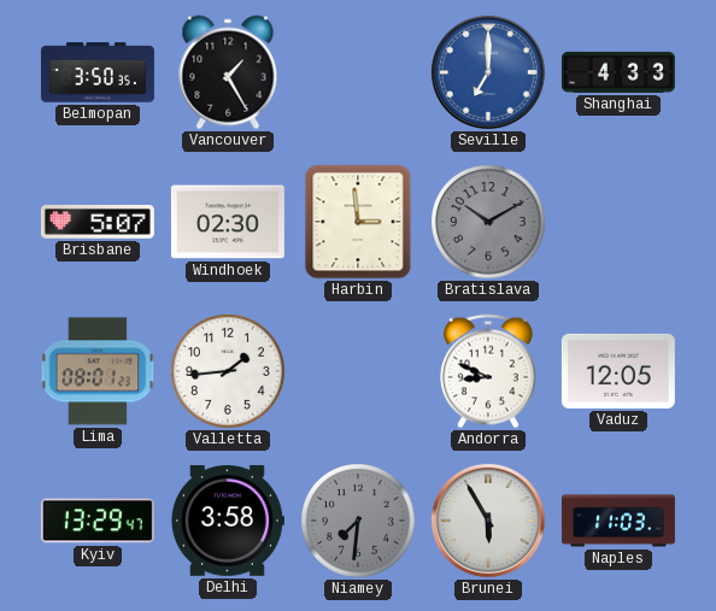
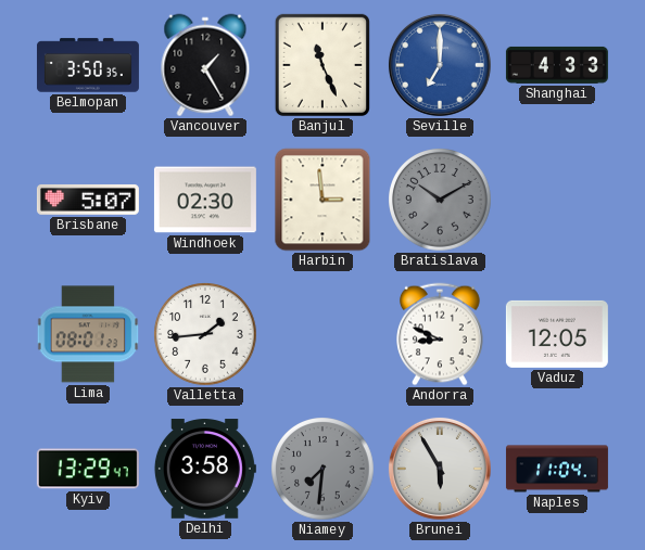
Banjul: none -> 11:26 (322, 65)
Naples: 11:03 -> 11:04 (557, 469)
